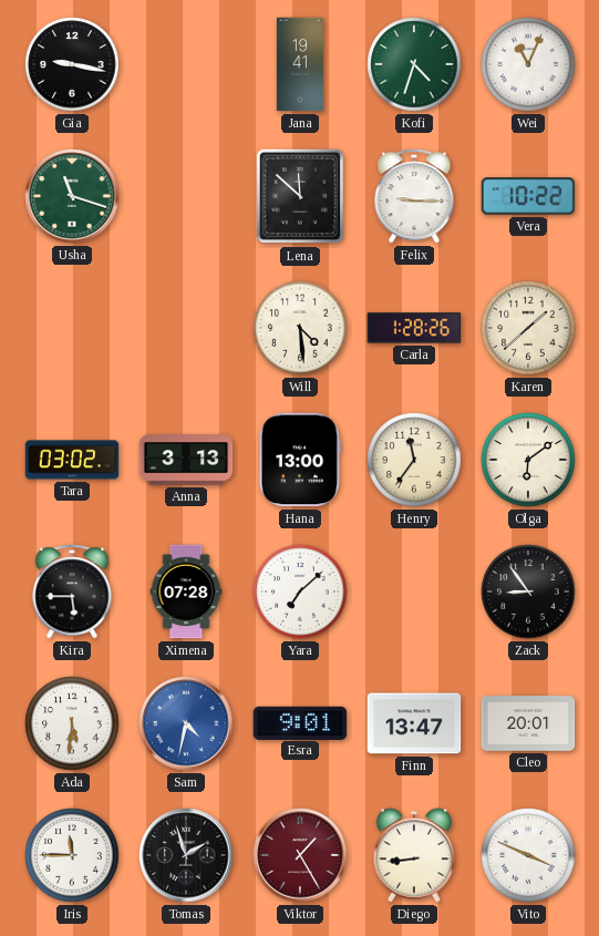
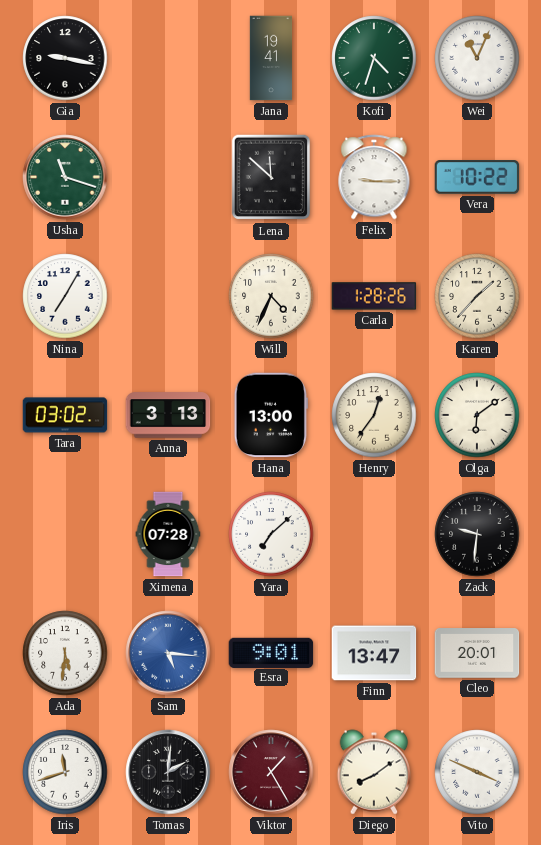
Nina: none -> 7:05 (65, 296)
Will: 4:29 -> 4:34 (271, 296)
Karen: 1:38 -> 1:37 (477, 296)
Henry: 11:36 -> 12:36 (374, 415)
Kira: 5:45 -> none (72, 592)
Zack: 8:54 -> 9:31 (477, 534)
Sam: 4:32 -> 5:16 (168, 653)
Iris: 11:45 -> 11:42 (65, 772)
Tomas: 1:57 -> 2:01 (168, 772)
Diego: 8:44 -> 8:09 (374, 772)
